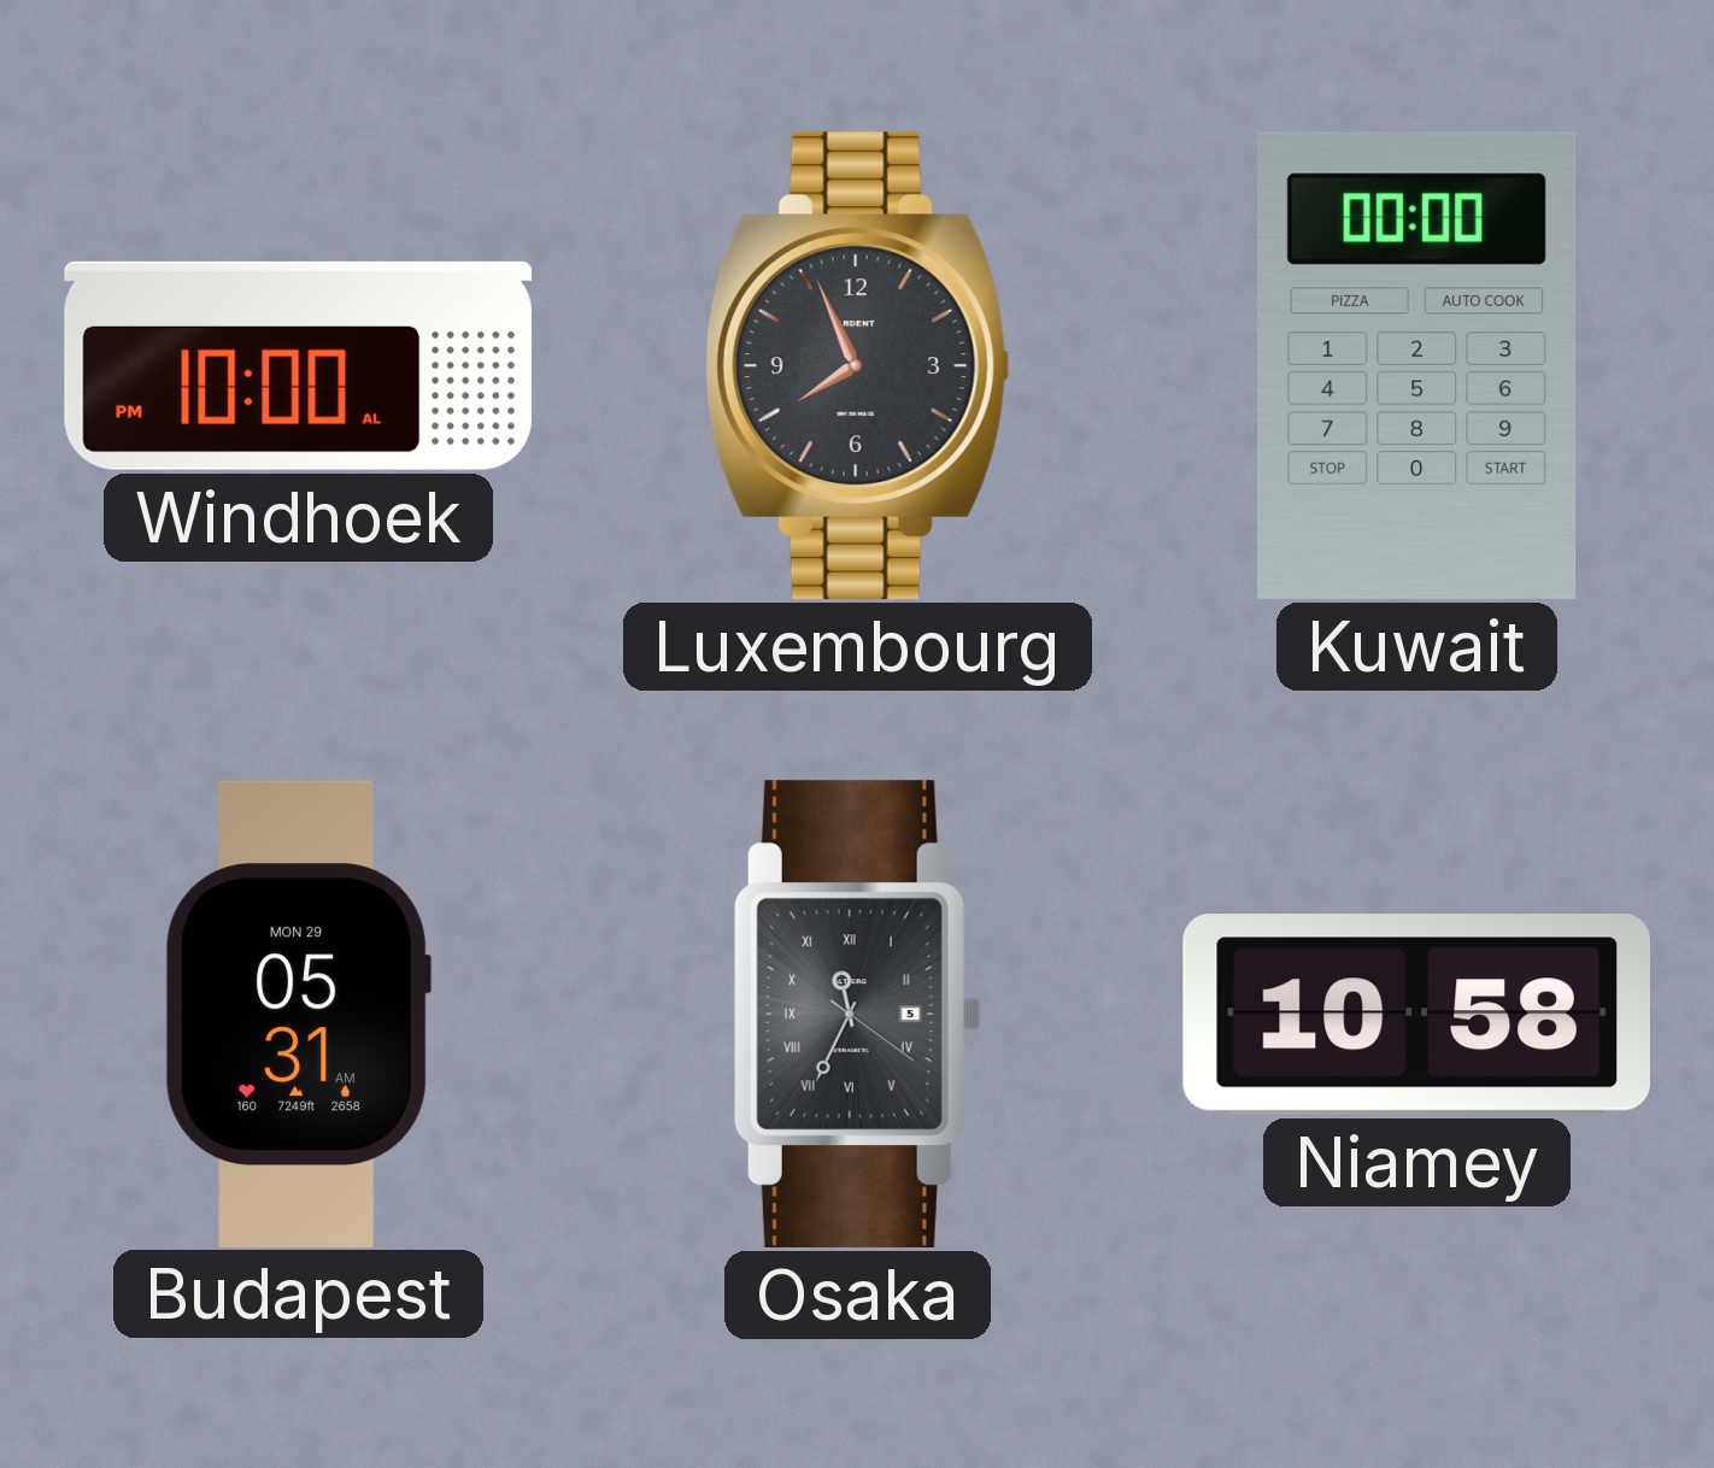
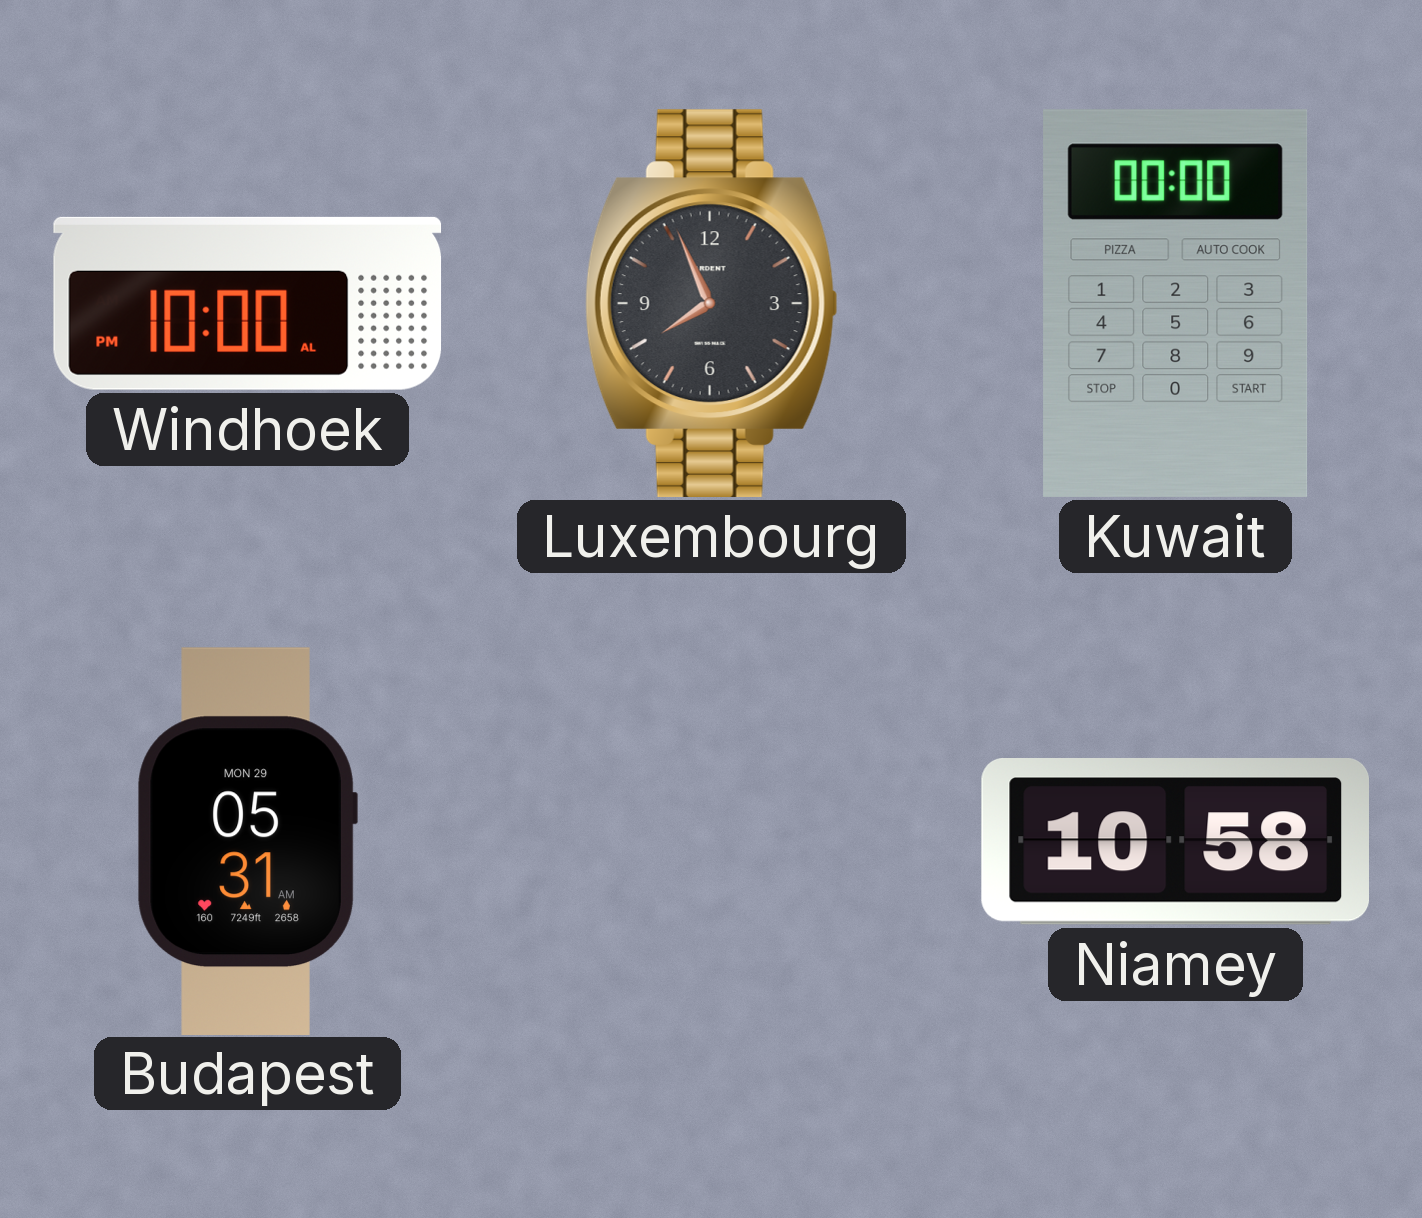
Osaka: 11:34 -> none (857, 1014)
